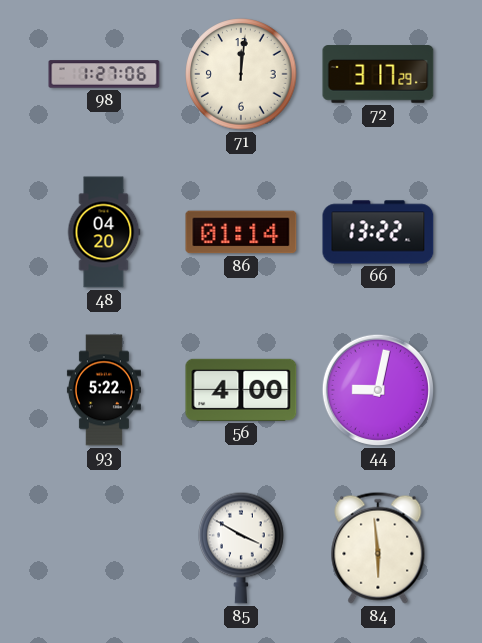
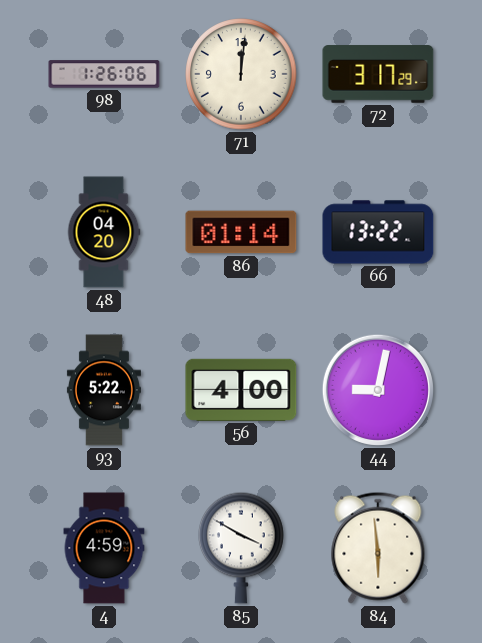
98: 1:27 -> 1:26 (104, 74)
4: none -> 4:59 (104, 548)
